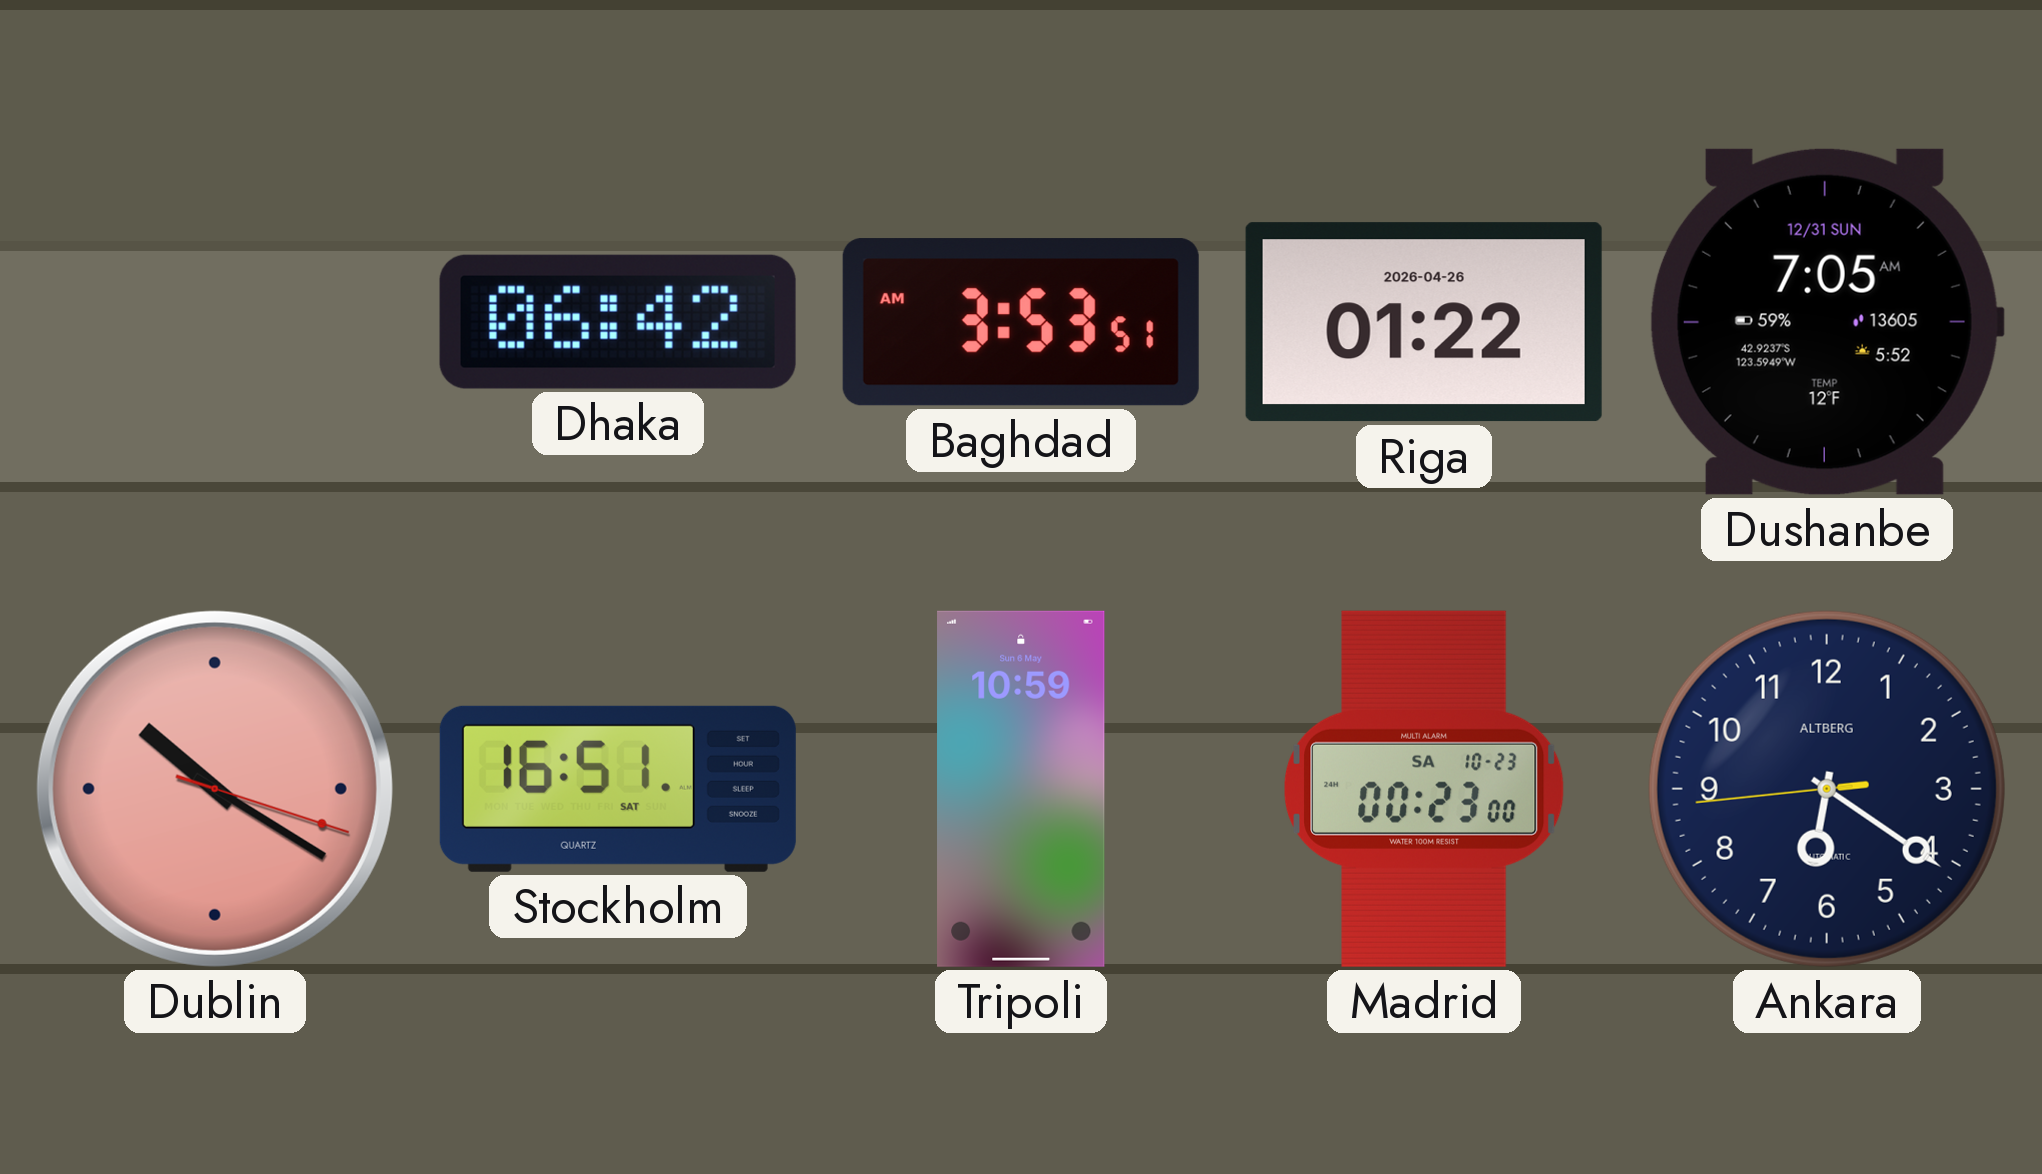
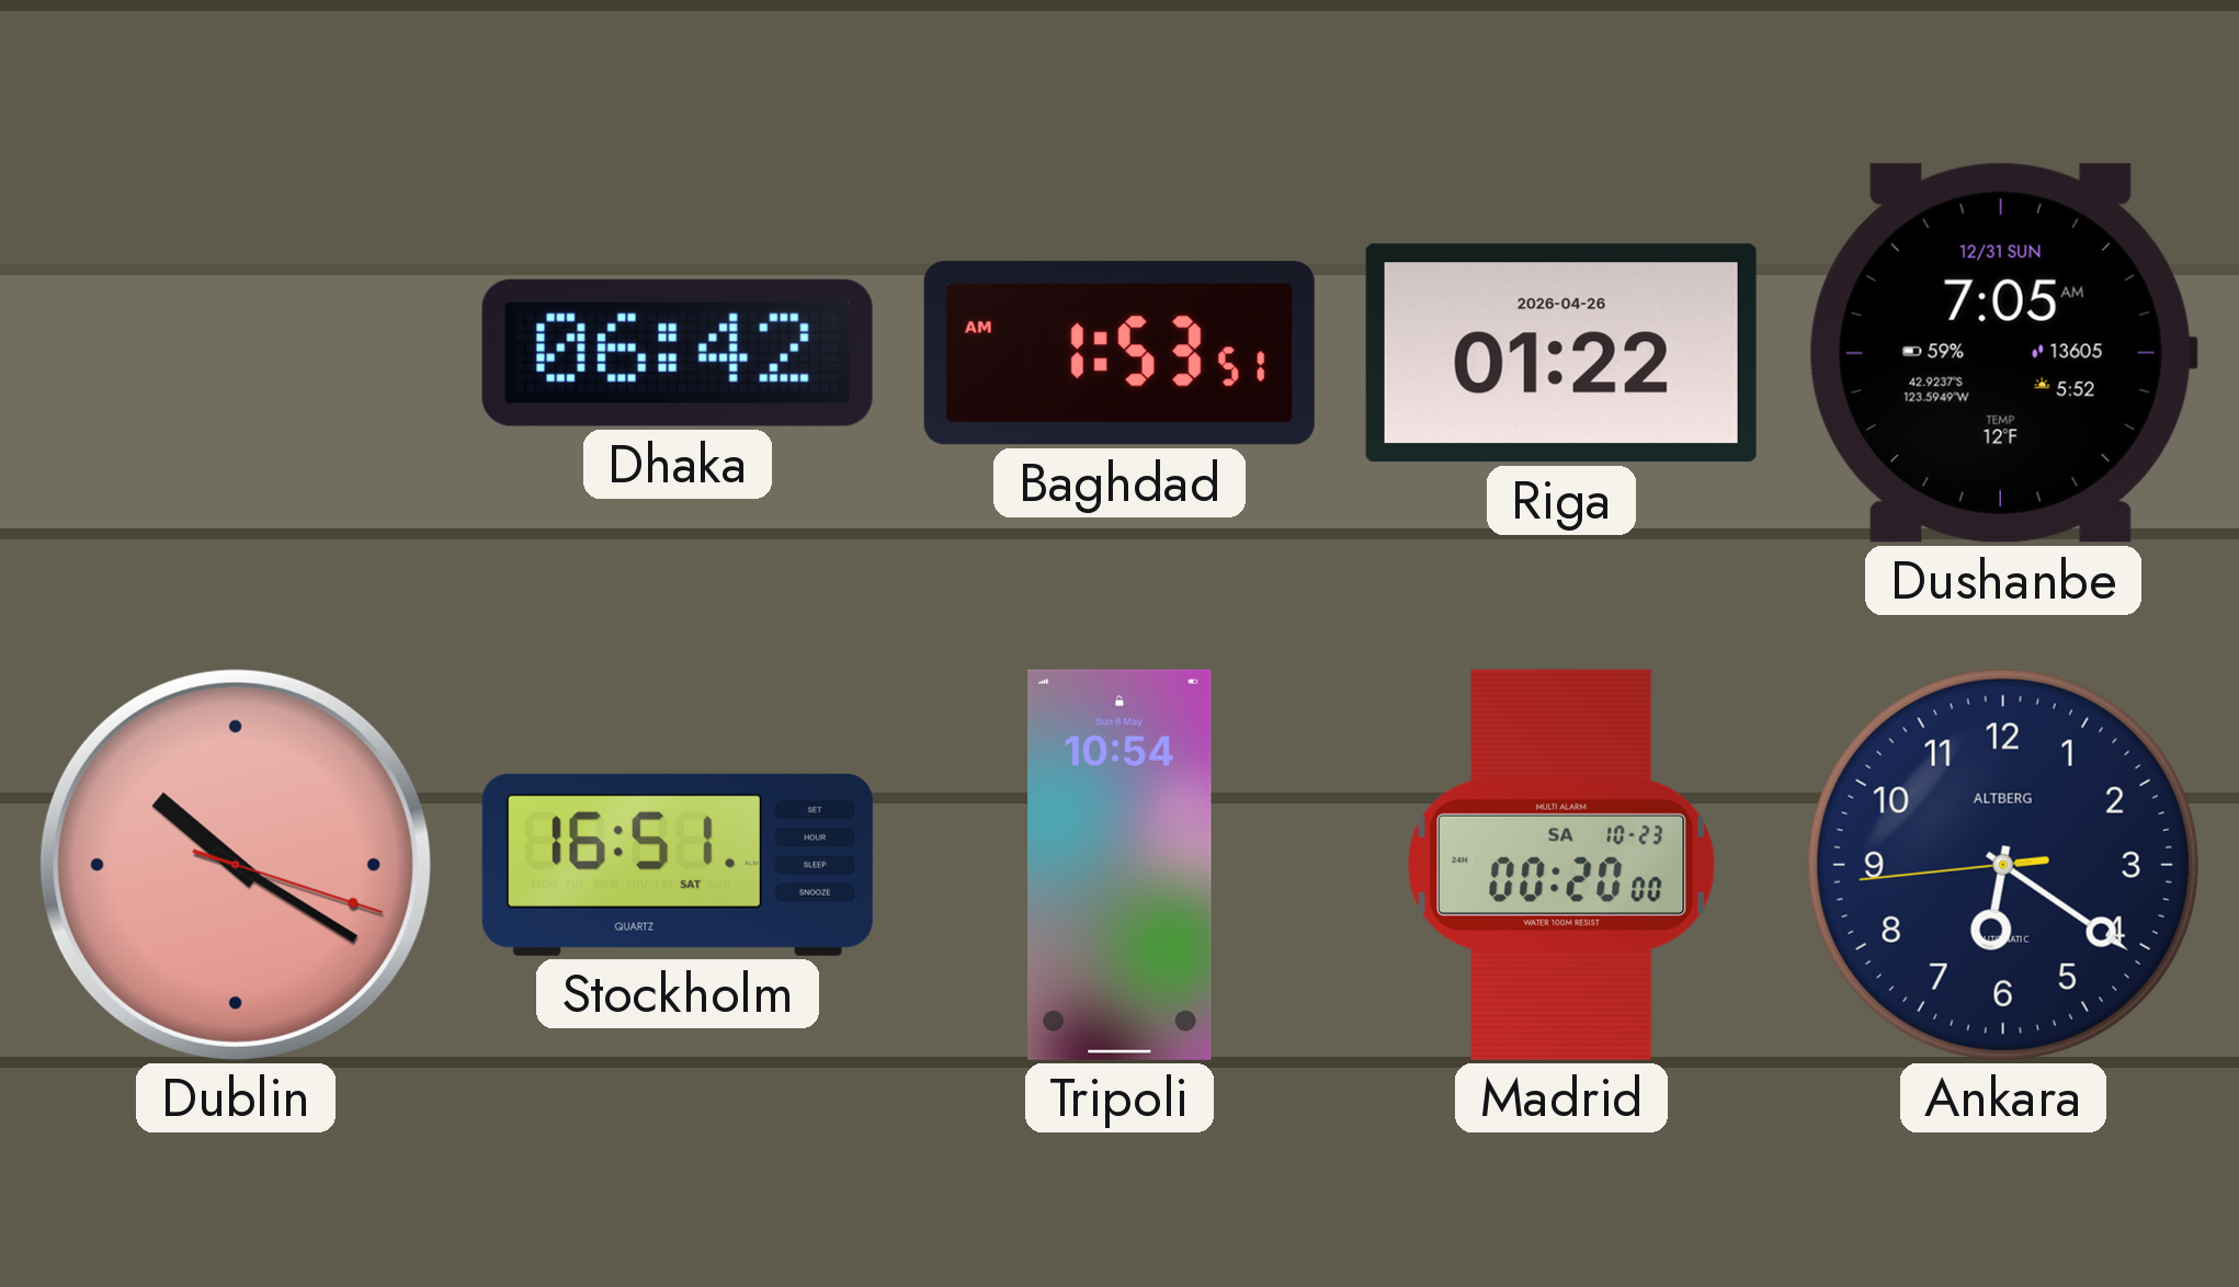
Baghdad: 3:53 -> 1:53 (1119, 353)
Tripoli: 10:59 -> 10:54 (1121, 865)
Madrid: 00:23 -> 00:20 (1561, 865)
